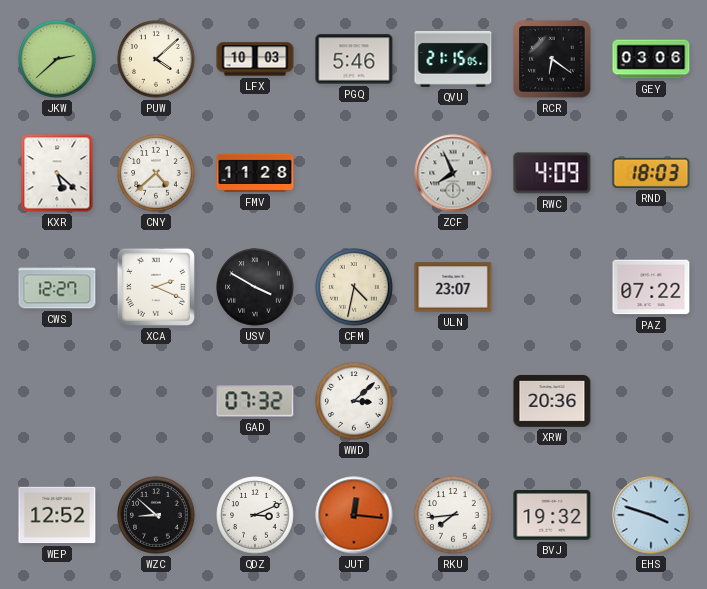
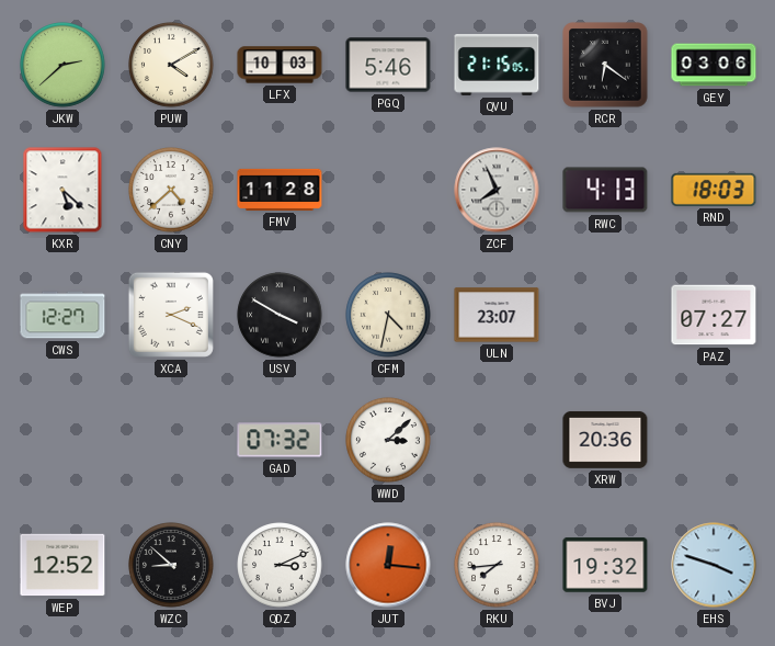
PUW: 4:08 -> 4:10 (171, 65)
RWC: 4:09 -> 4:13 (605, 190)
PAZ: 07:22 -> 07:27 (714, 315)
